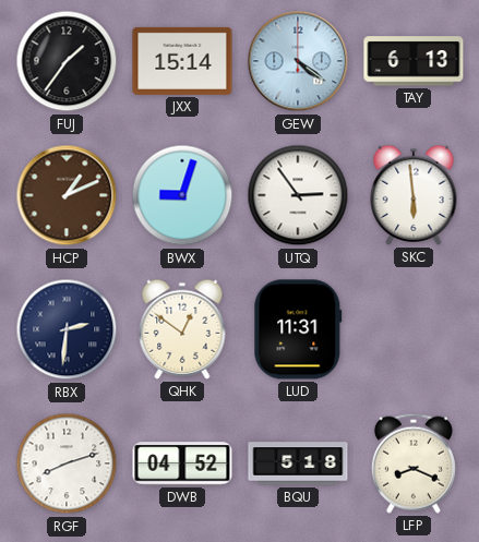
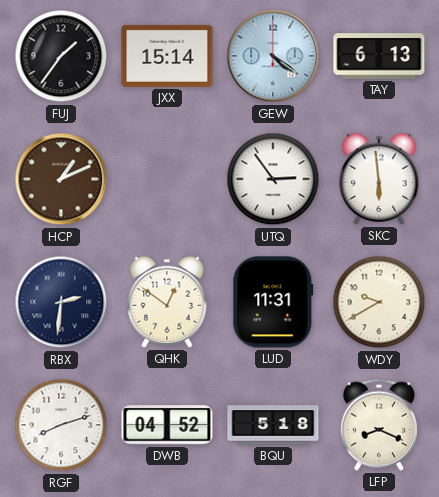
BWX: 9:03 -> none (182, 195)
WDY: none -> 9:40 (379, 302)
